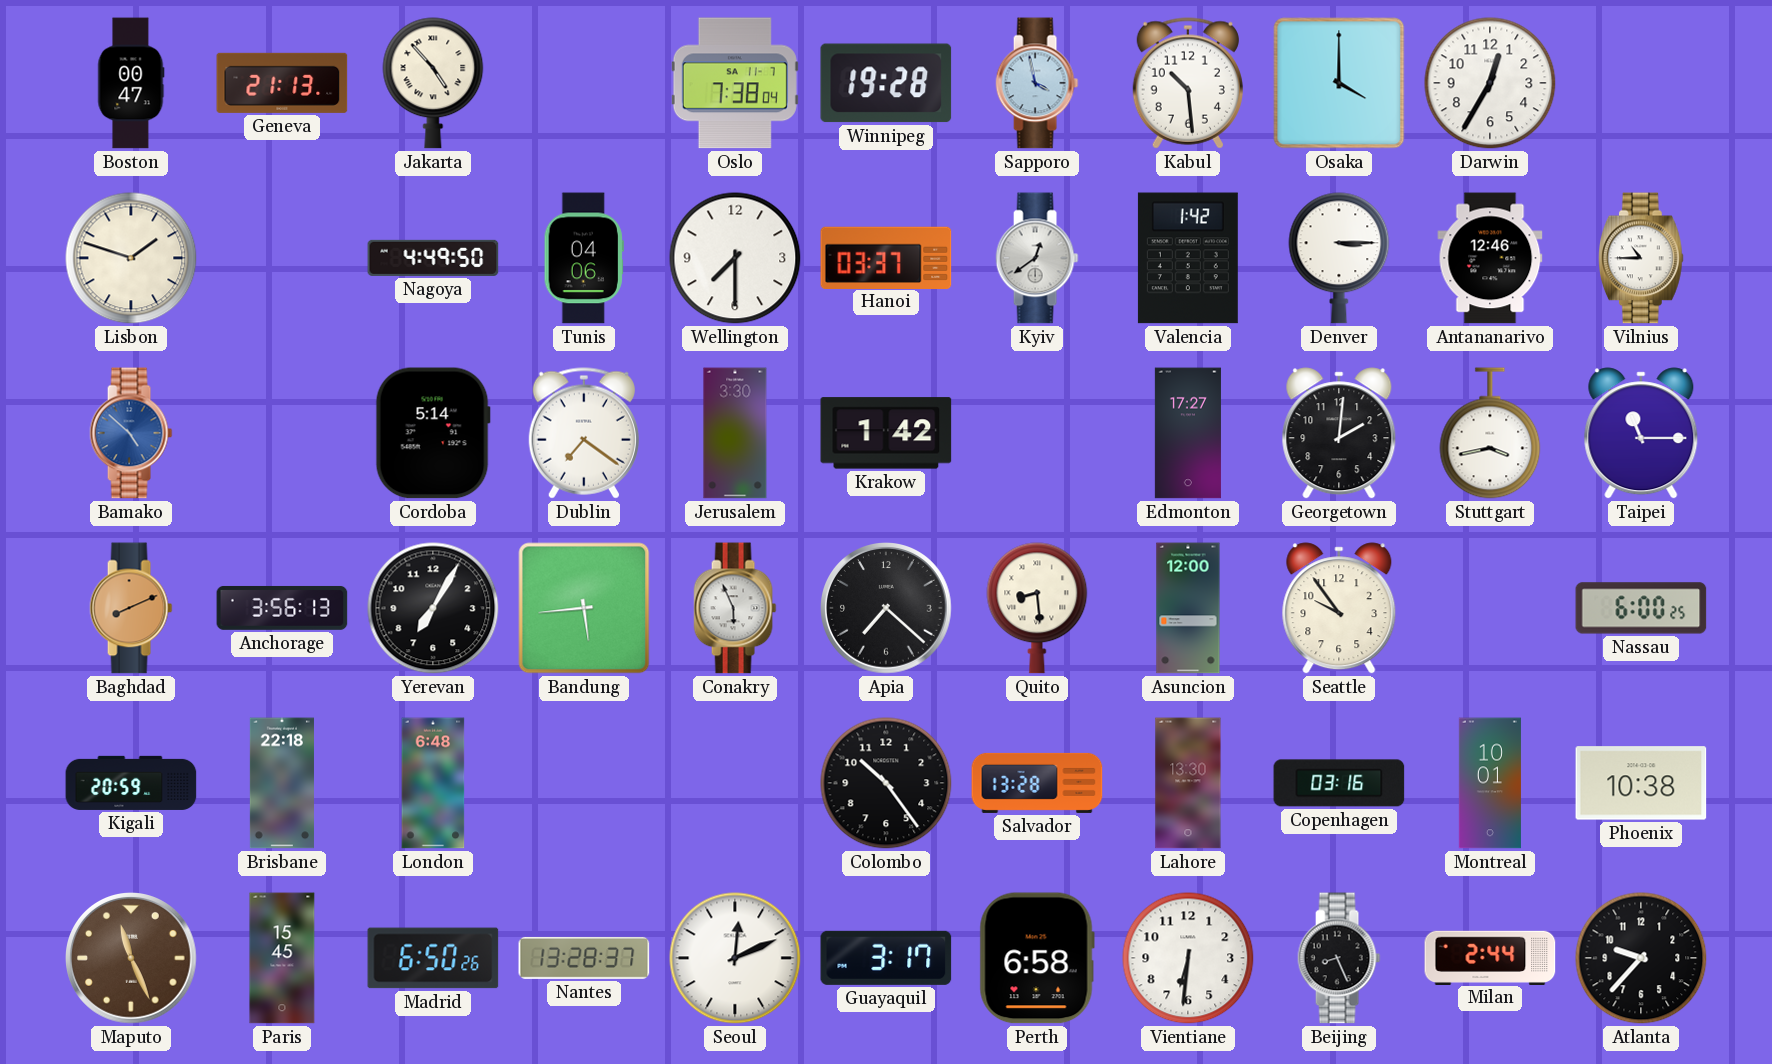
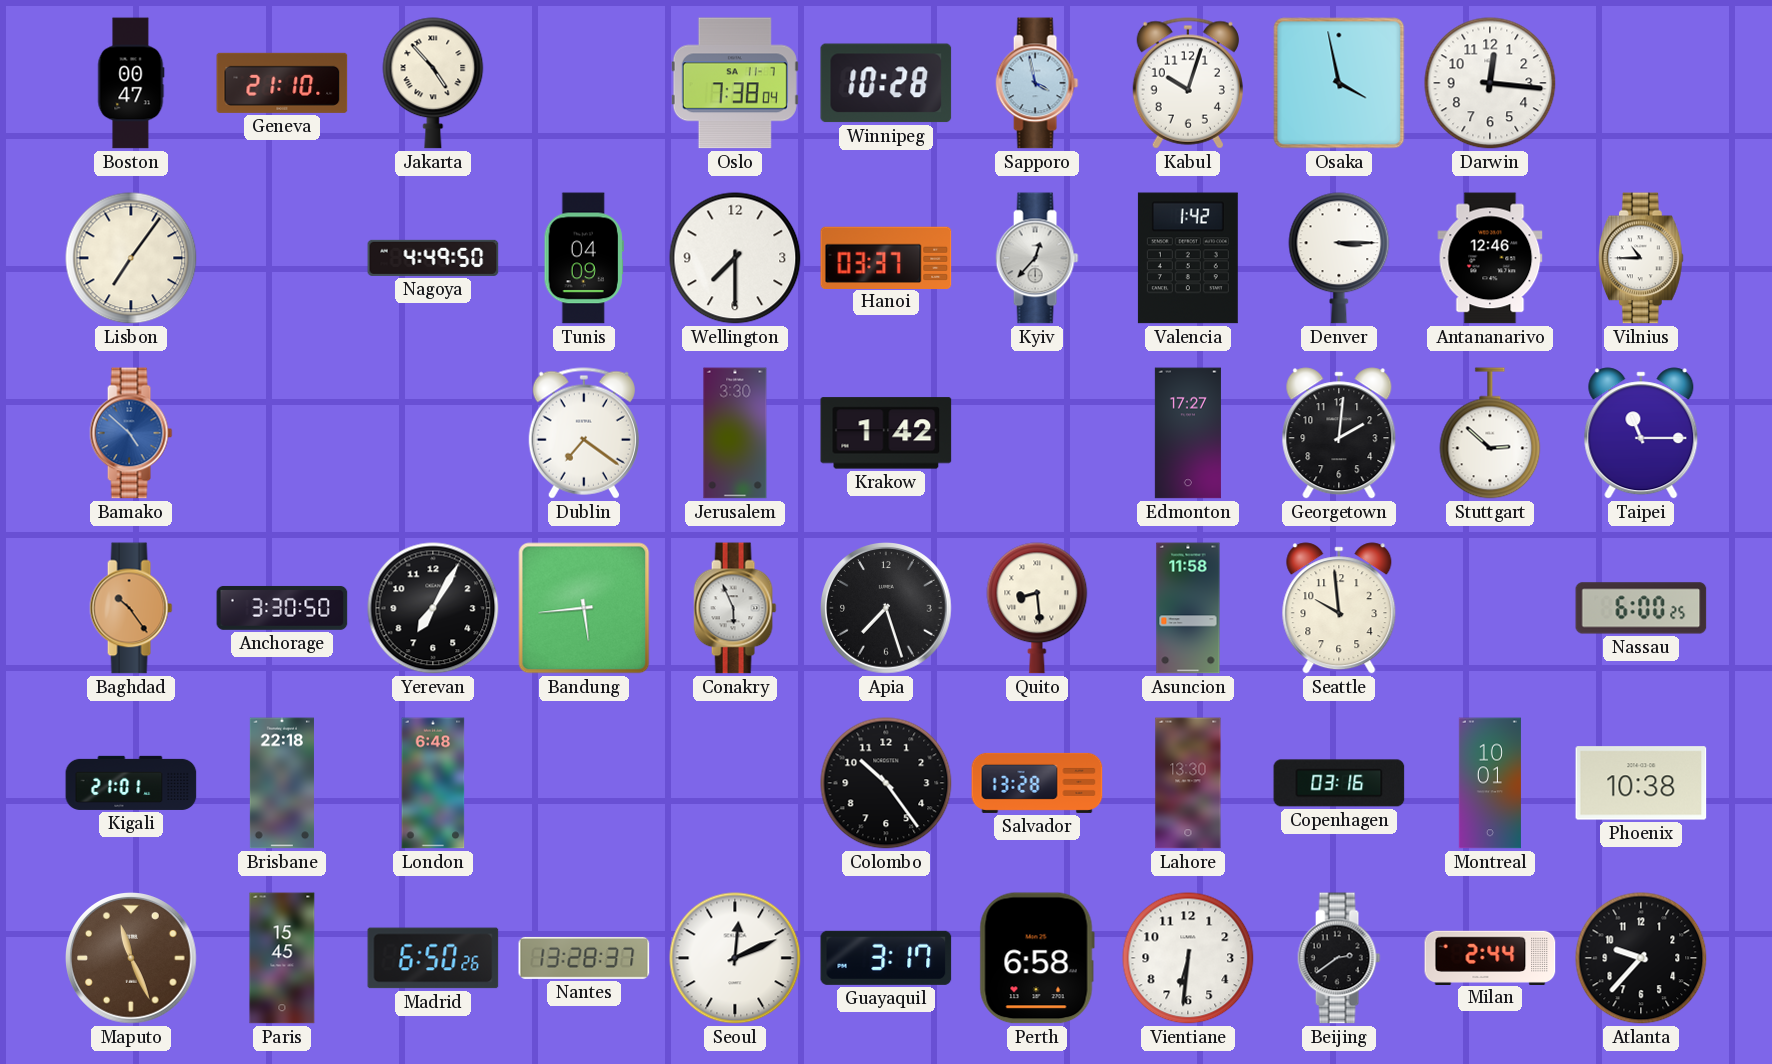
Geneva: 21:13 -> 21:10 (282, 83)
Winnipeg: 19:28 -> 10:28 (886, 83)
Kabul: 10:29 -> 10:03 (1188, 83)
Osaka: 4:00 -> 3:58 (1339, 83)
Darwin: 12:35 -> 12:16 (1490, 83)
Lisbon: 1:48 -> 7:06 (131, 258)
Tunis: 04:06 -> 04:09 (584, 258)
Kyiv: 12:39 -> 12:37 (1037, 258)
Cordoba: 5:14 -> none (433, 433)
Stuttgart: 3:43 -> 2:52 (1490, 433)
Baghdad: 8:11 -> 10:24 (131, 608)
Anchorage: 3:56 -> 3:30 (282, 608)
Apia: 7:22 -> 7:27 (887, 609)
Asuncion: 12:00 -> 11:58 (1188, 608)
Seattle: 9:54 -> 9:59 (1339, 608)
Kigali: 20:59 -> 21:01 (131, 783)
Beijing: 8:26 -> 2:39 (1339, 958)
